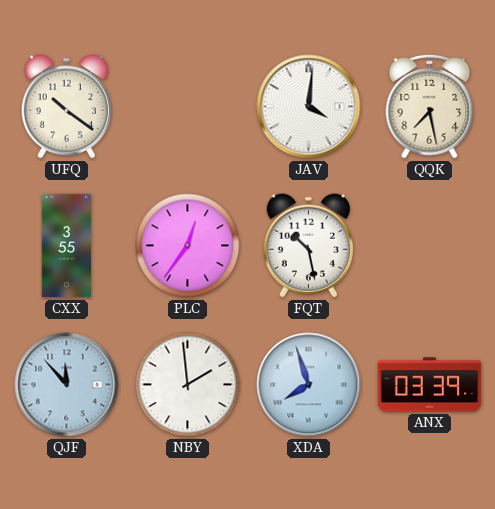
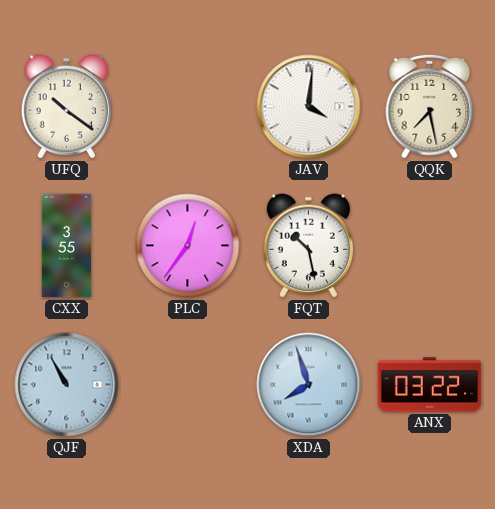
QJF: 11:53 -> 10:55 (67, 385)
NBY: 1:59 -> none (188, 385)
ANX: 03:39 -> 03:22 (430, 385)
